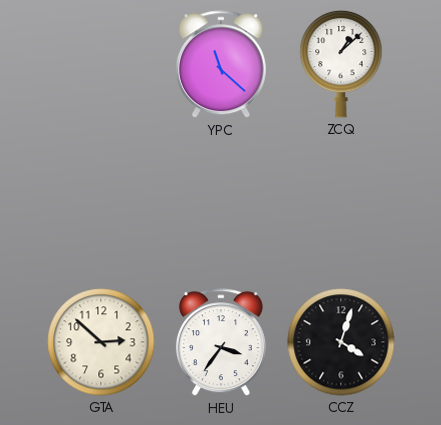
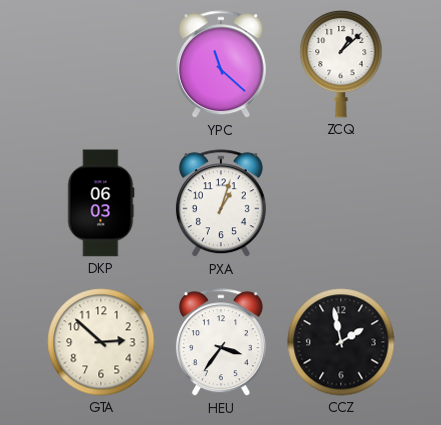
DKP: none -> 06:03 (101, 203)
PXA: none -> 1:03 (221, 204)
CCZ: 4:03 -> 1:58 (341, 342)
